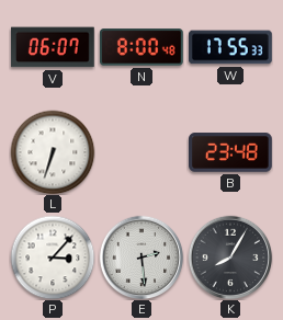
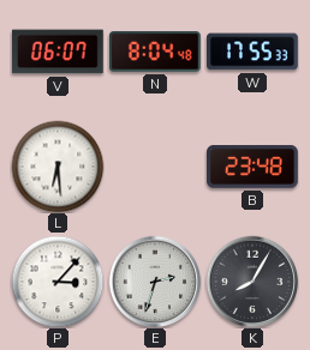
N: 8:00 -> 8:04 (155, 52)
L: 6:33 -> 6:29 (58, 167)
E: 2:29 -> 2:33 (155, 282)
